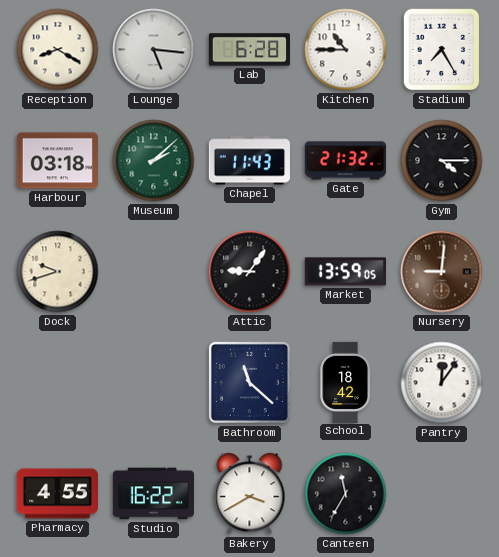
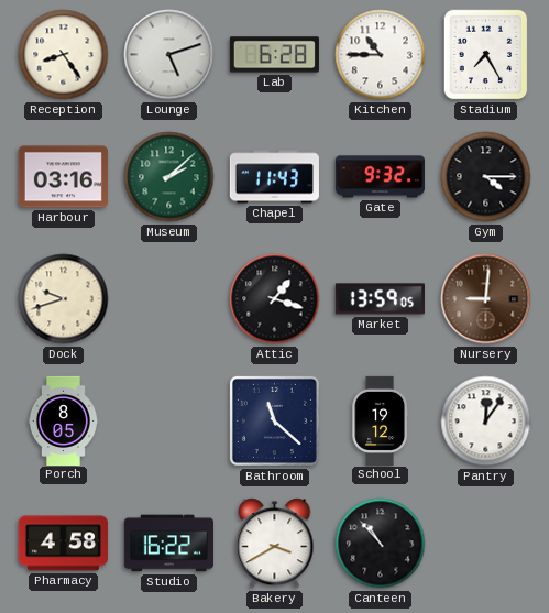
Reception: 8:20 -> 8:24 (64, 55)
Lounge: 5:16 -> 5:12 (169, 55)
Harbour: 03:18 -> 03:16 (63, 177)
Gate: 21:32 -> 9:32 (380, 177)
Attic: 9:06 -> 1:18 (275, 299)
Porch: none -> 8:05 (63, 420)
School: 18:42 -> 19:12 (380, 420)
Pharmacy: 4:55 -> 4:58 (63, 544)
Canteen: 11:35 -> 10:53 (381, 544)
